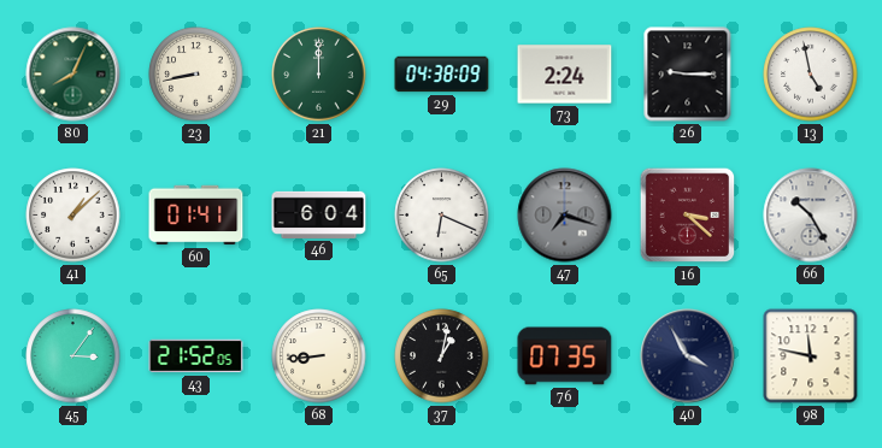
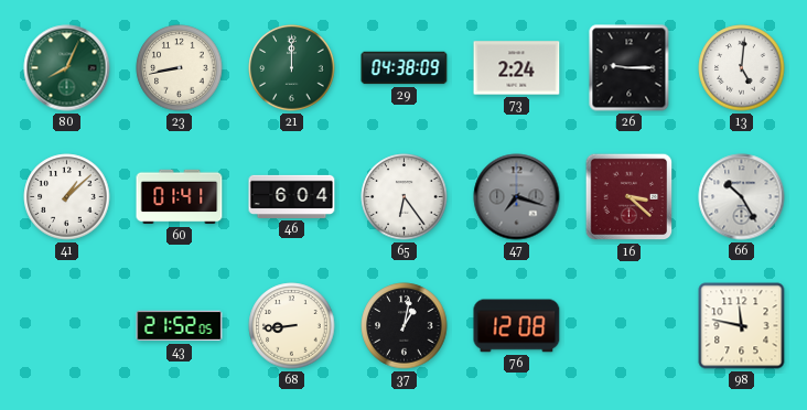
13: 4:58 -> 5:01 (742, 68)
65: 6:19 -> 6:24 (405, 197)
45: 3:06 -> none (73, 356)
76: 07:35 -> 12:08 (517, 326)
40: 3:55 -> none (688, 356)
